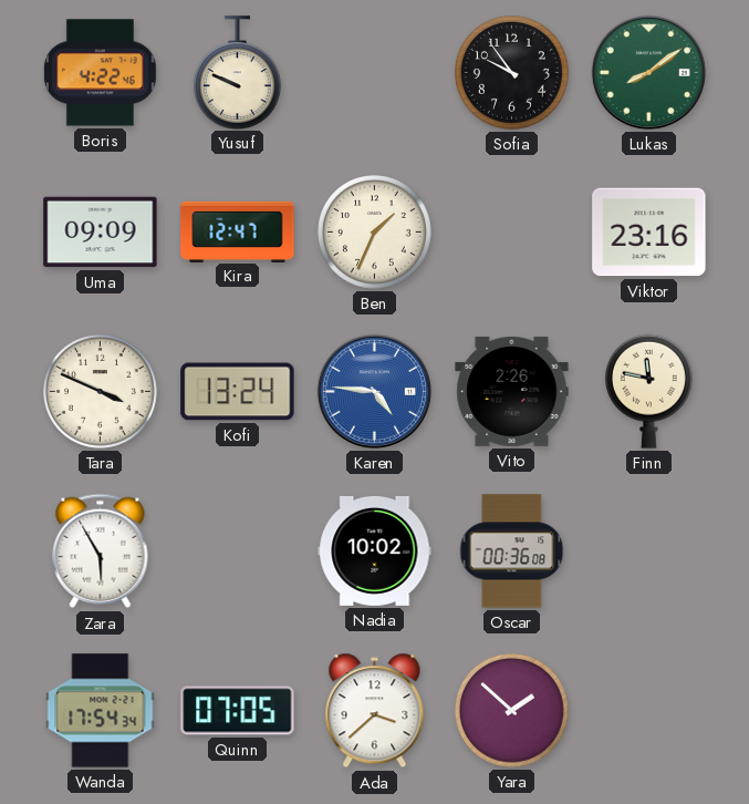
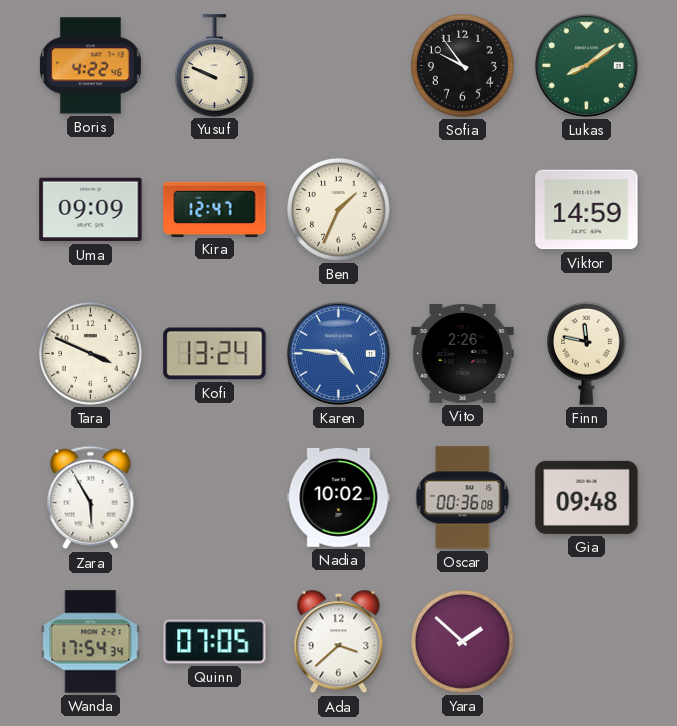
Viktor: 23:16 -> 14:59 (587, 210)
Gia: none -> 09:48 (587, 497)
